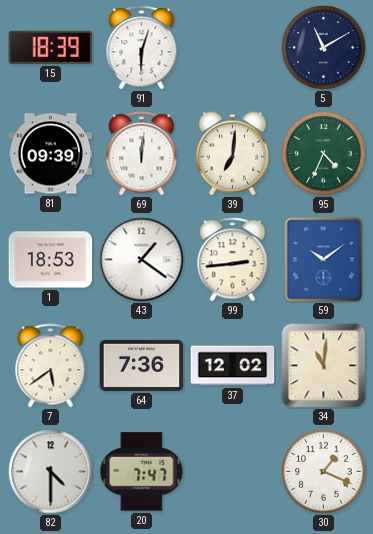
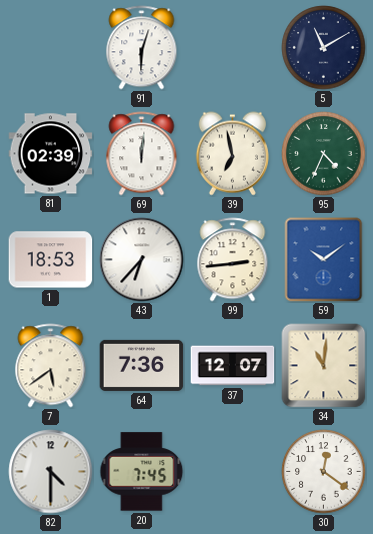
15: 18:39 -> none (51, 47)
81: 09:39 -> 02:39 (51, 154)
39: 7:01 -> 6:58 (232, 154)
43: 1:21 -> 6:37 (142, 260)
37: 12:02 -> 12:07 (233, 366)
20: 7:47 -> 7:45 (142, 472)
30: 1:19 -> 12:21 (324, 472)
